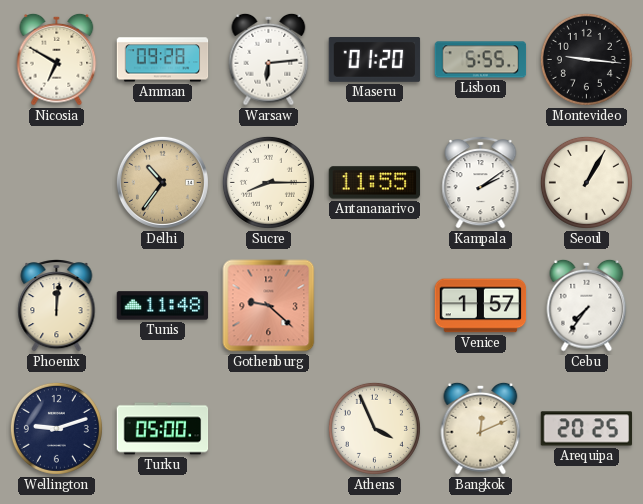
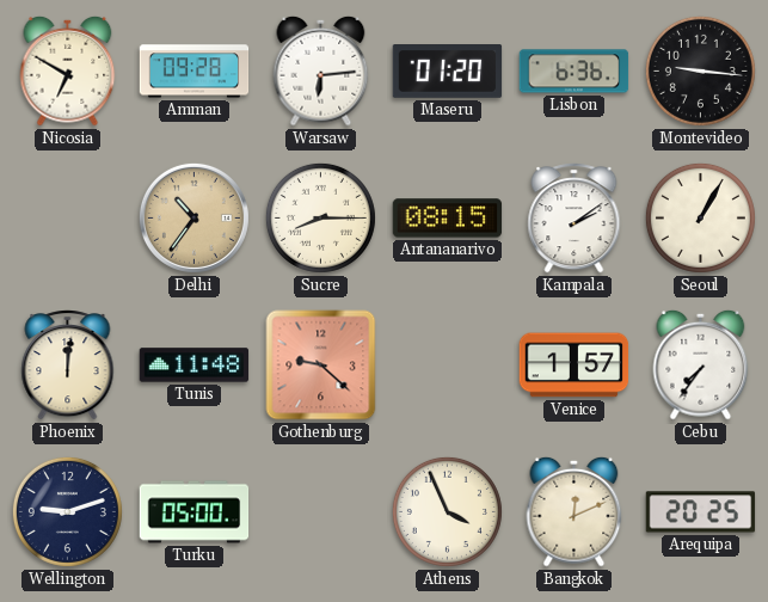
Lisbon: 5:55 -> 6:36 (575, 72)
Antananarivo: 11:55 -> 08:15 (448, 219)
